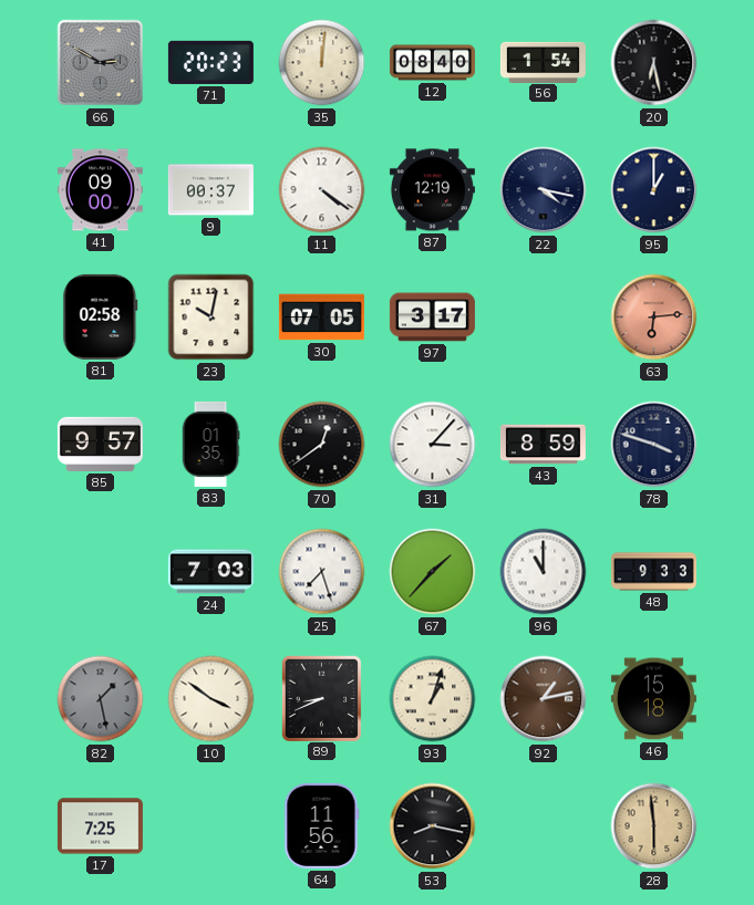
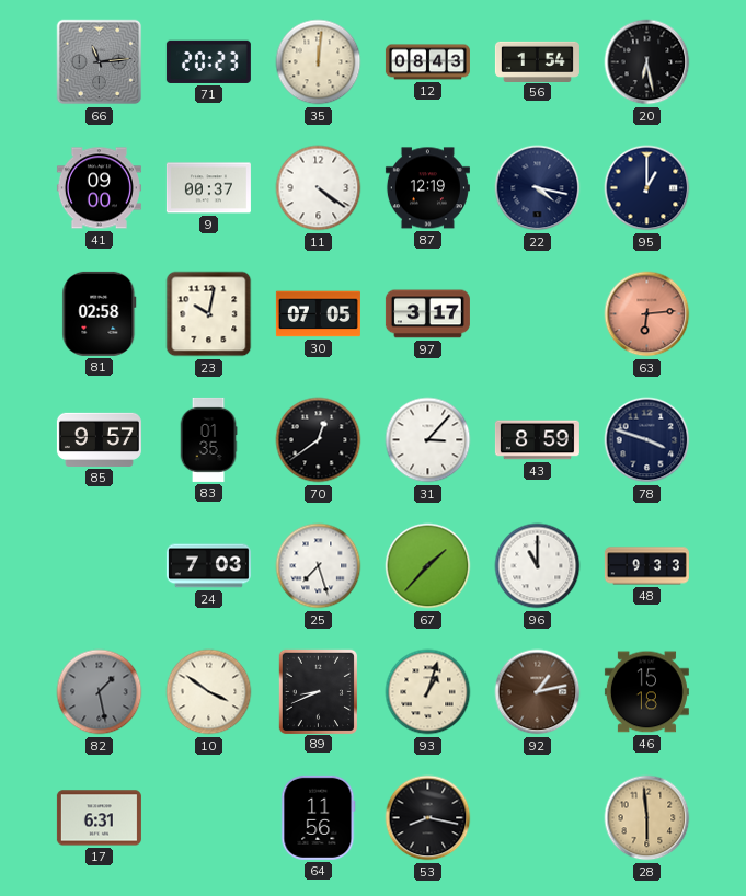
66: 2:50 -> 11:14 (100, 62)
12: 08:40 -> 08:43 (427, 62)
17: 7:25 -> 6:31 (99, 818)
